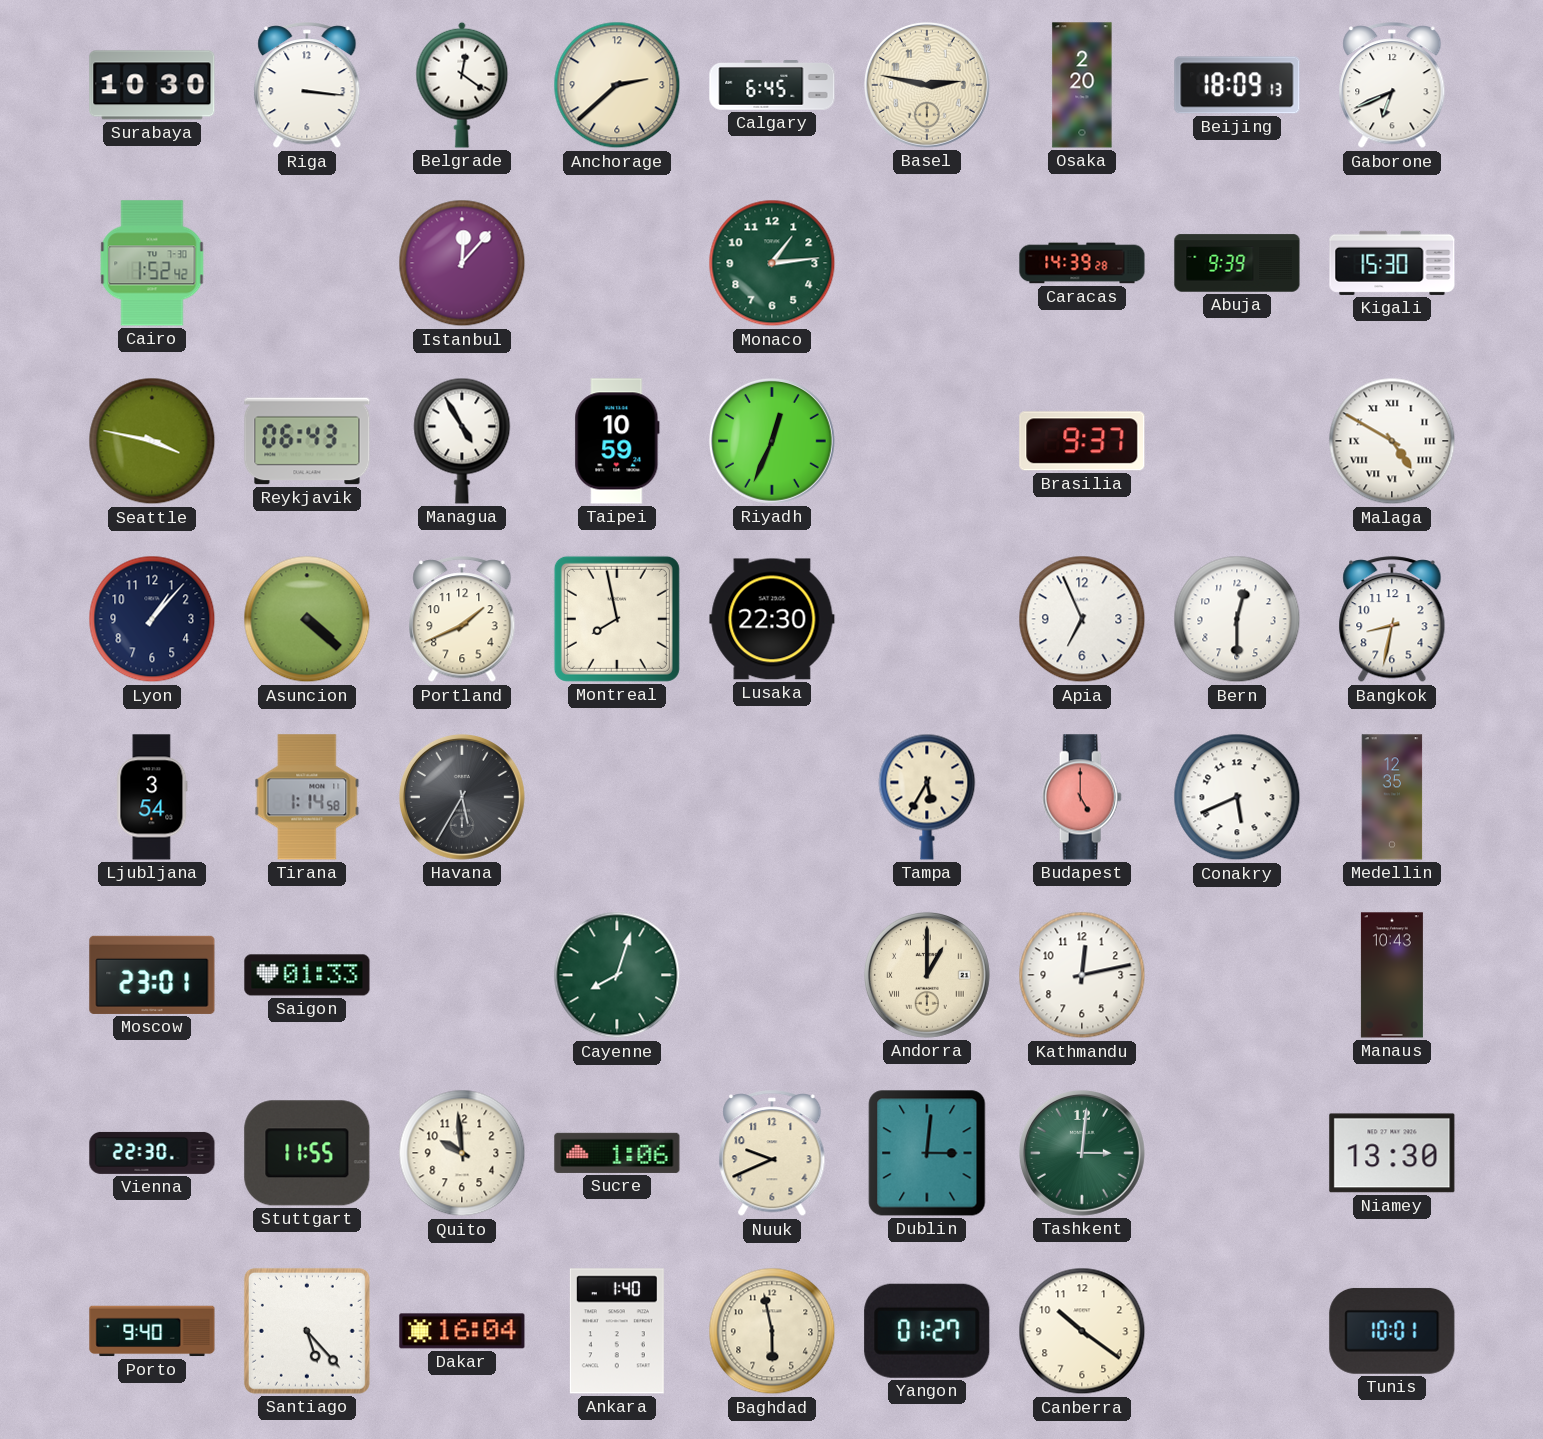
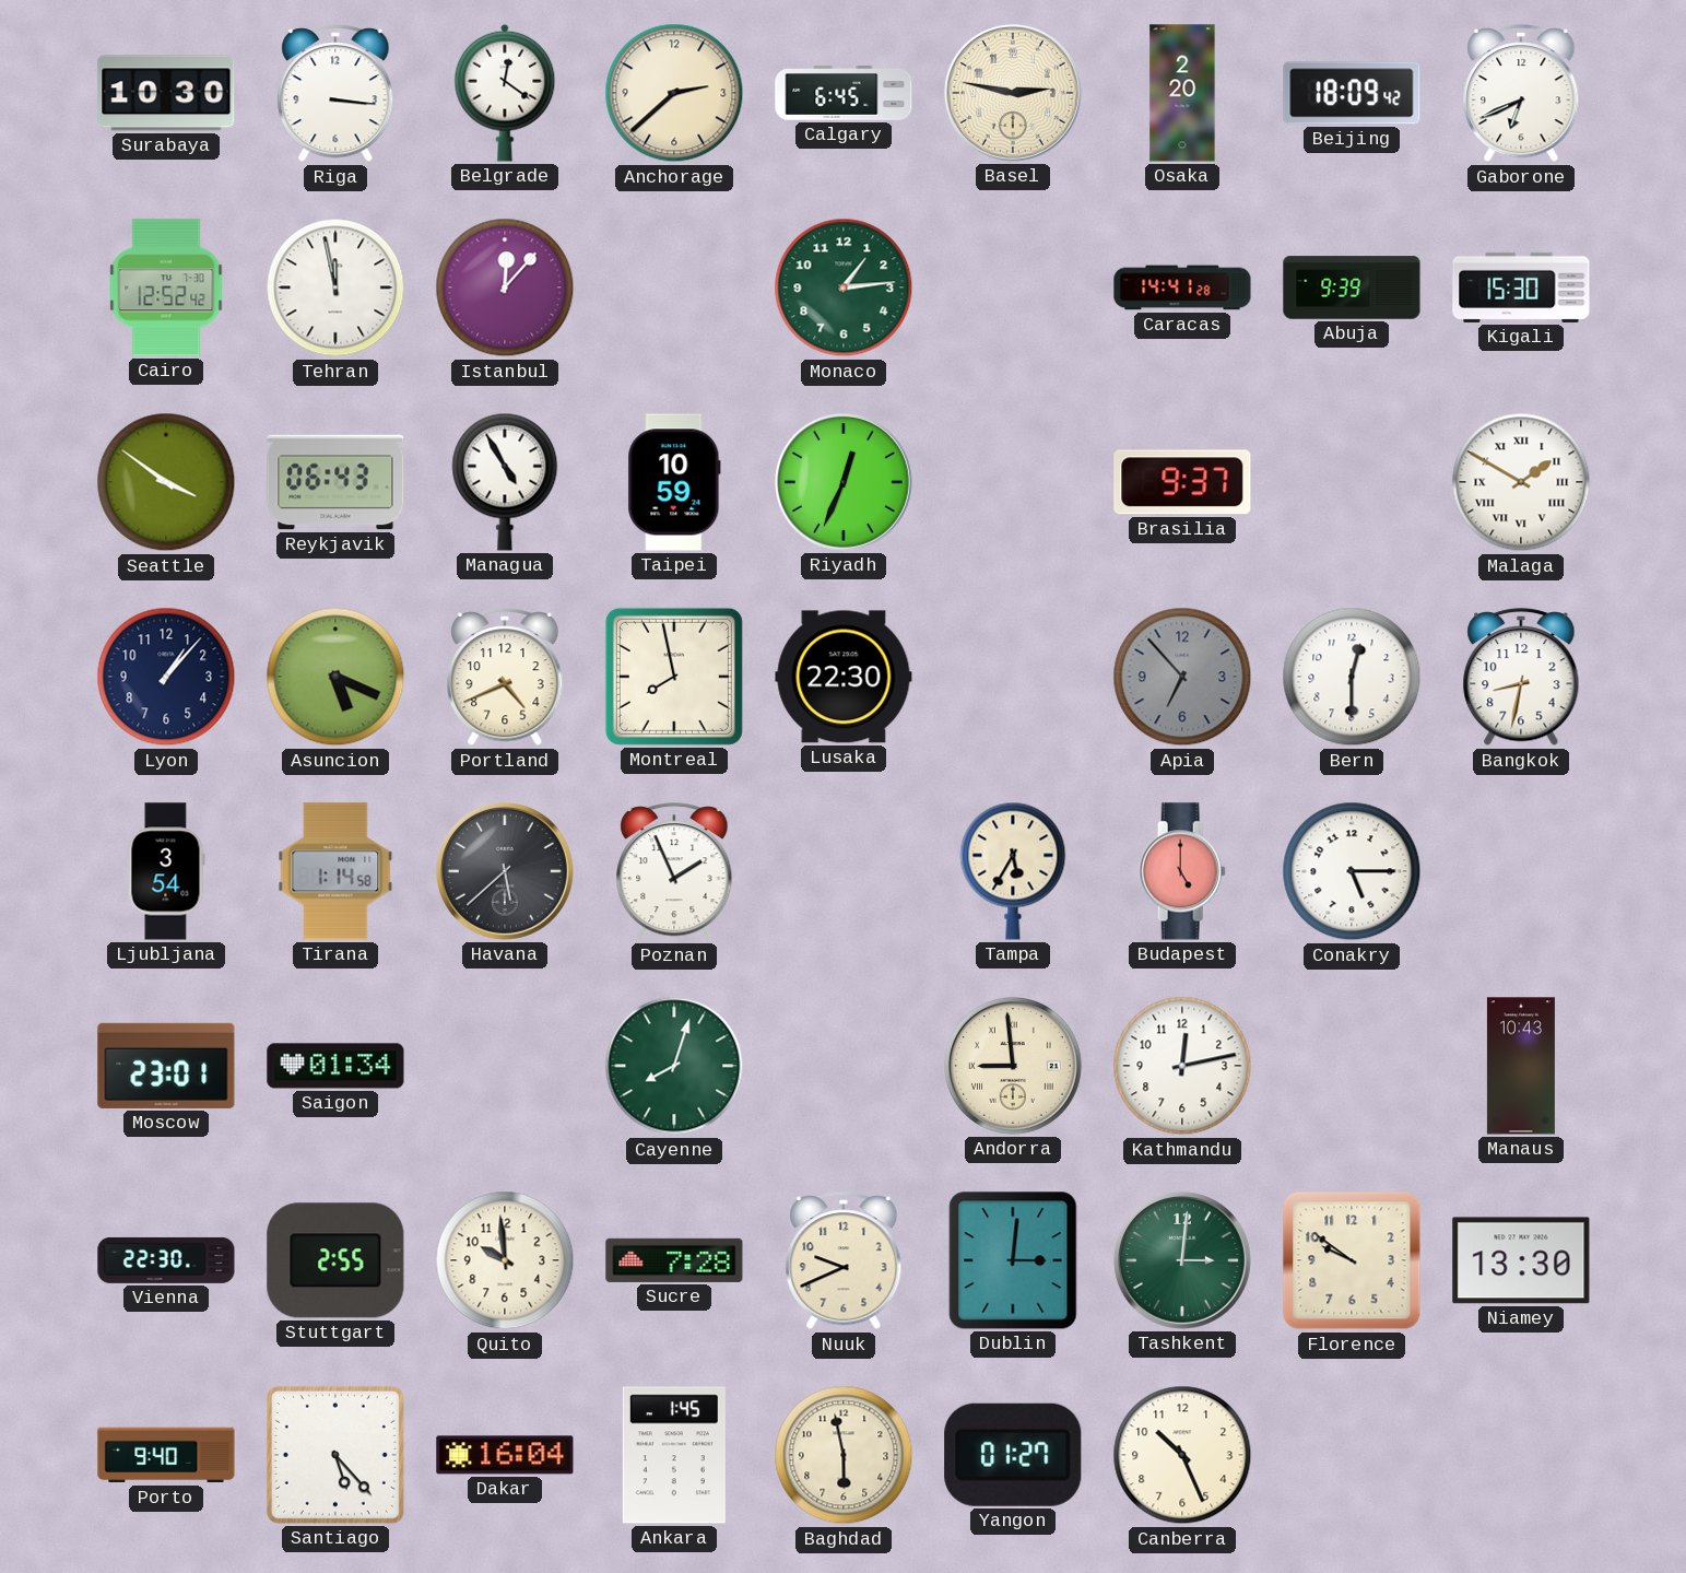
Beijing: 18:09:13 -> 18:09:42 (1352, 93)
Cairo: 1:52 -> 12:52 (166, 287)
Tehran: none -> 11:58 (335, 287)
Caracas: 14:39 -> 14:41 (1182, 287)
Seattle: 3:47 -> 3:51 (166, 482)
Malaga: 4:50 -> 1:50 (1521, 482)
Asuncion: 4:22 -> 5:19 (335, 677)
Portland: 1:41 -> 4:41 (505, 678)
Apia: 6:56 -> 6:53 (1182, 677)
Apia dial: white -> grey (1182, 677)
Havana: 5:35 -> 5:38 (505, 871)
Poznan: none -> 1:56 (674, 872)
Conakry: 5:41 -> 5:15 (1352, 871)
Medellin: 12:35 -> none (1392, 797)
Saigon: 01:33 -> 01:34 (335, 1066)
Andorra: 1:00 -> 8:59 (1013, 1066)
Stuttgart: 11:55 -> 2:55 (335, 1260)
Sucre: 1:06 -> 7:28 (674, 1260)
Florence: none -> 9:51 (1352, 1260)
Ankara: 1:40 -> 1:45 (674, 1455)
Canberra: 10:21 -> 10:26 (1182, 1455)
Tunis: 10:01 -> none (1392, 1331)
